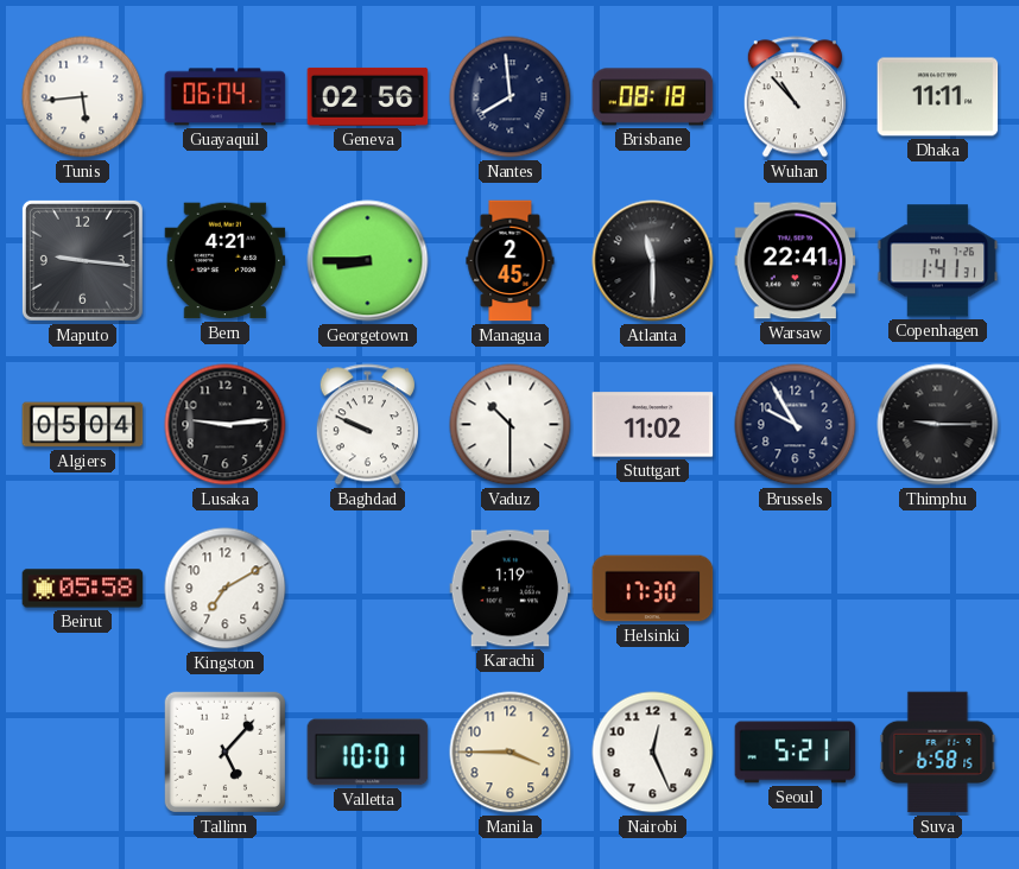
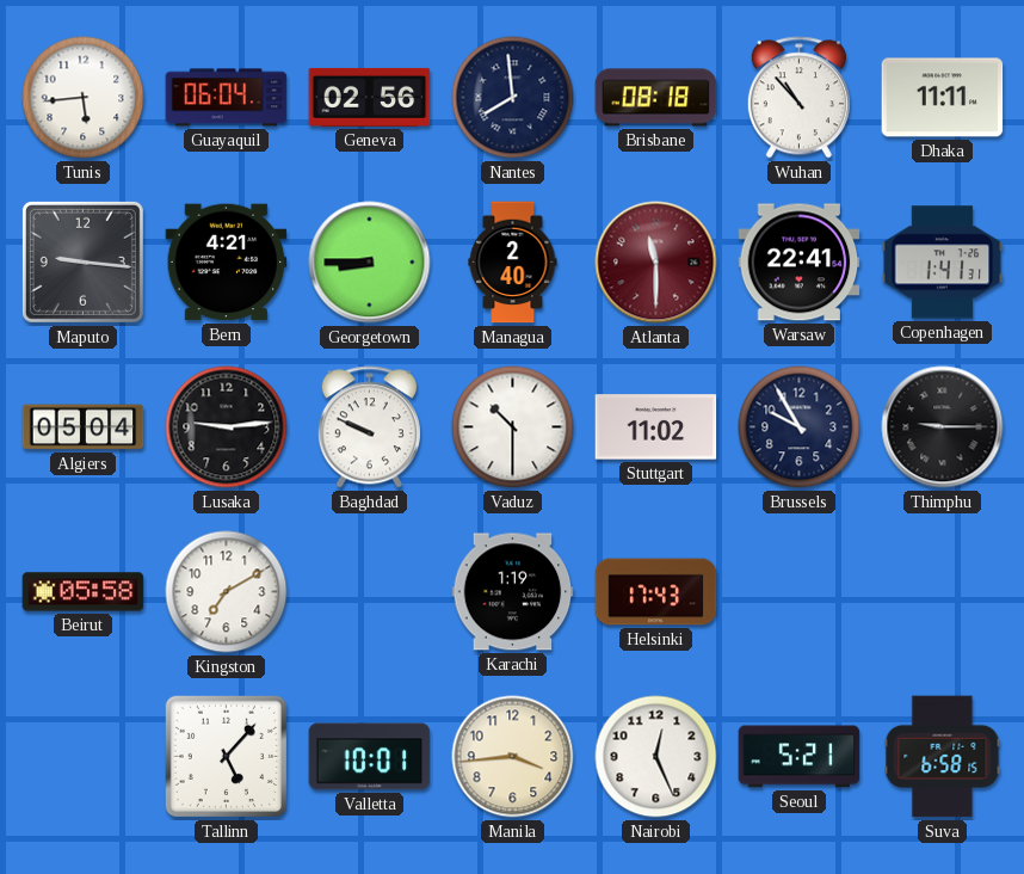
Managua: 2:45 -> 2:40 (513, 263)
Atlanta dial: black -> burgundy (656, 263)
Helsinki: 17:30 -> 17:43 (656, 592)
Manila: 3:45 -> 3:44 (513, 757)
